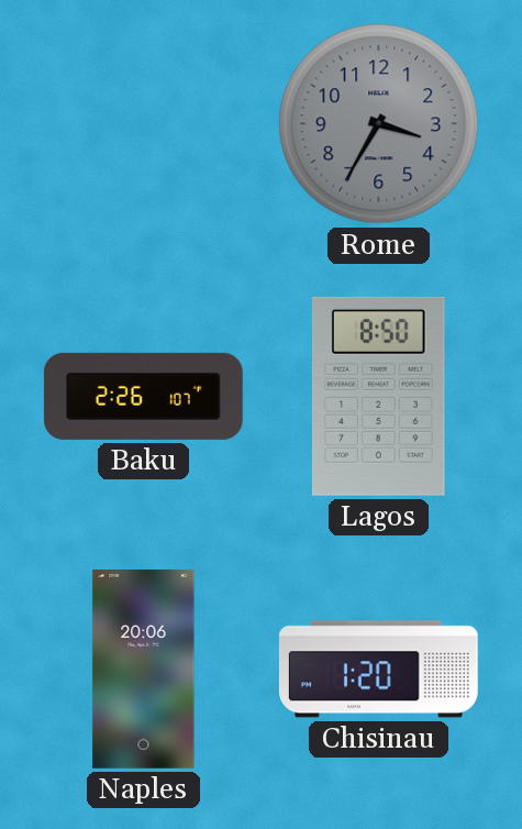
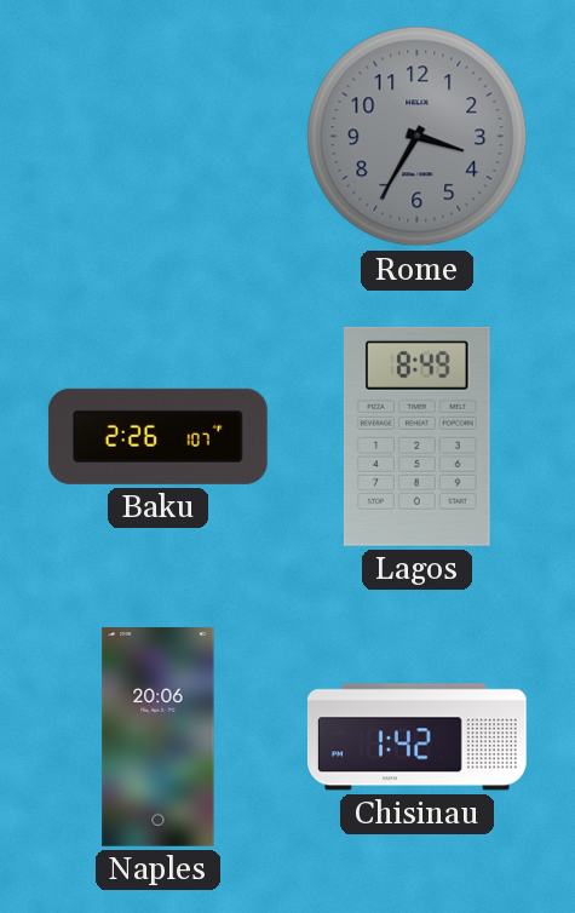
Lagos: 8:50 -> 8:49 (416, 436)
Chisinau: 1:20 -> 1:42 (416, 737)
